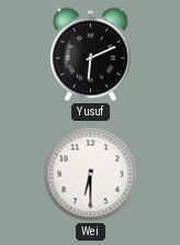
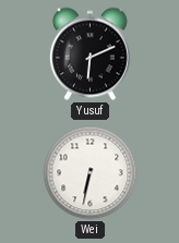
Wei: 6:30 -> 6:32 (91, 173)
